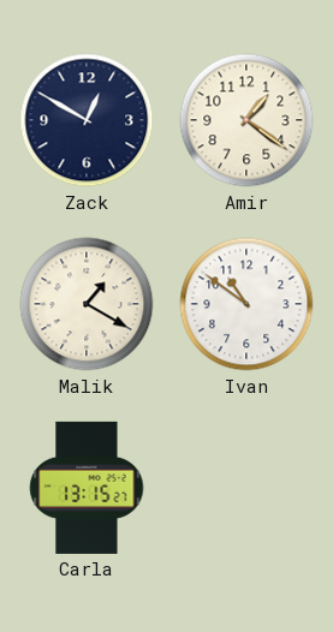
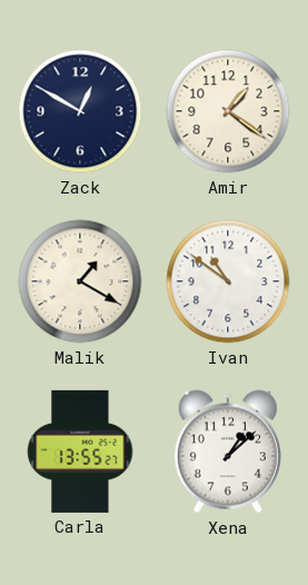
Carla: 13:15 -> 13:55 (80, 452)
Xena: none -> 1:08 (228, 452)
